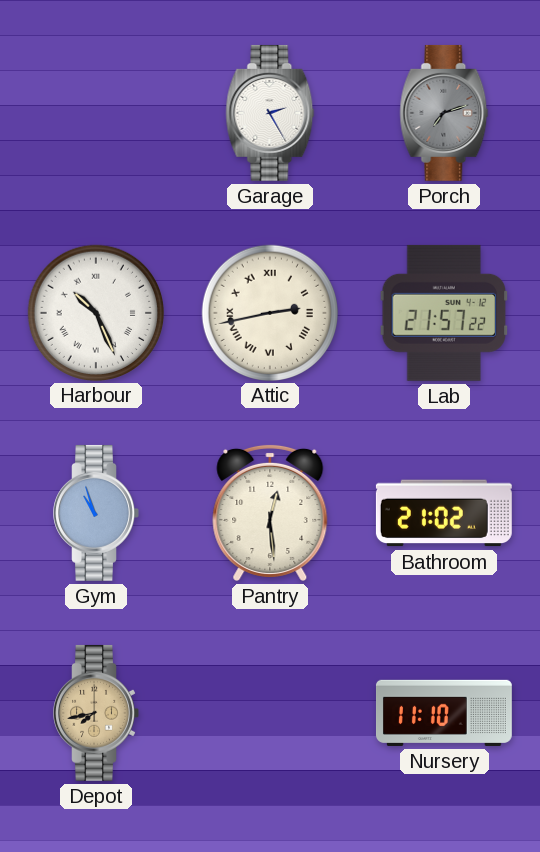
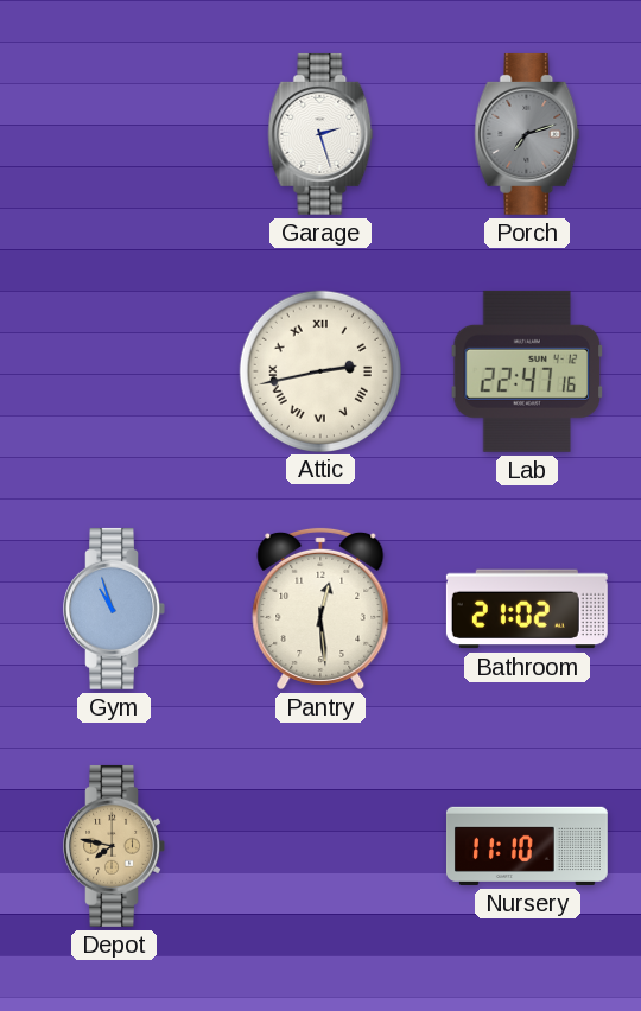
Garage: 2:25 -> 2:27 (320, 134)
Harbour: 10:26 -> none (95, 312)
Lab: 21:57 -> 22:47 (527, 371)
Depot: 7:43 -> 7:47 (114, 846)
